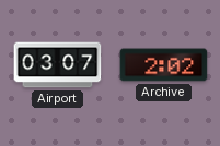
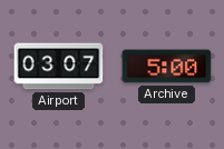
Archive: 2:02 -> 5:00 (167, 67)
